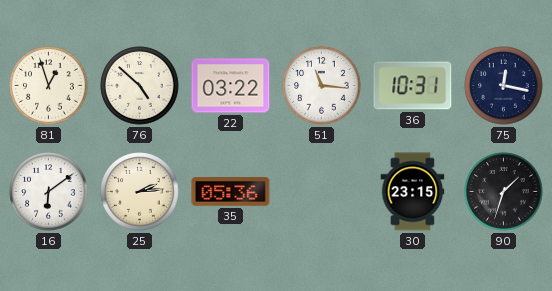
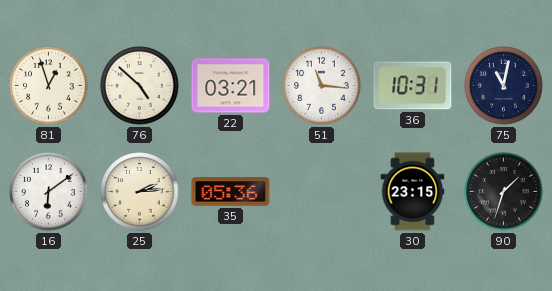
22: 03:22 -> 03:21 (231, 86)
75: 12:17 -> 11:02 (504, 86)
